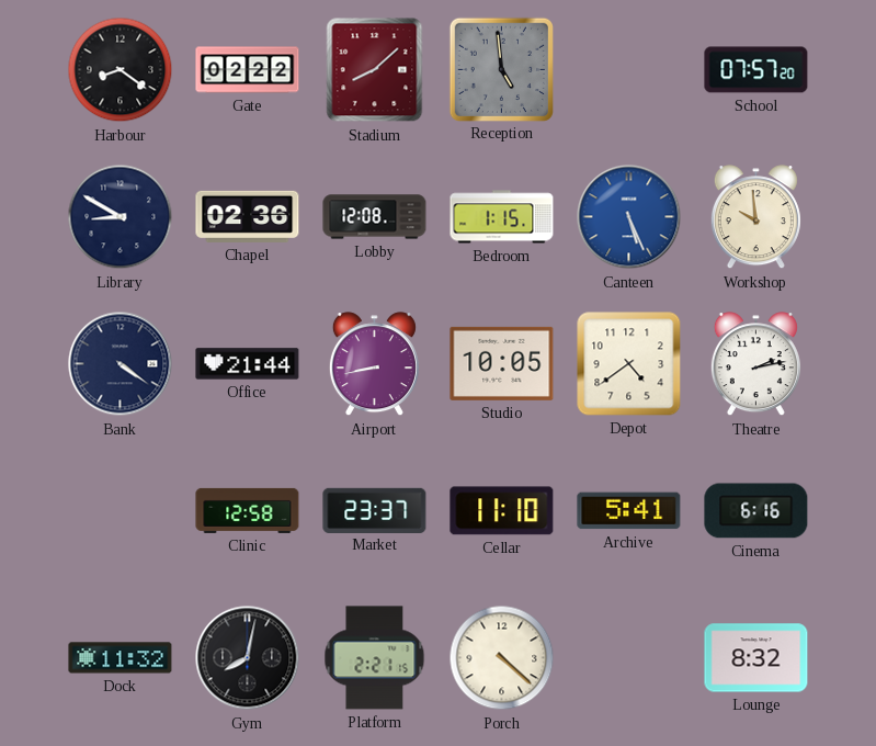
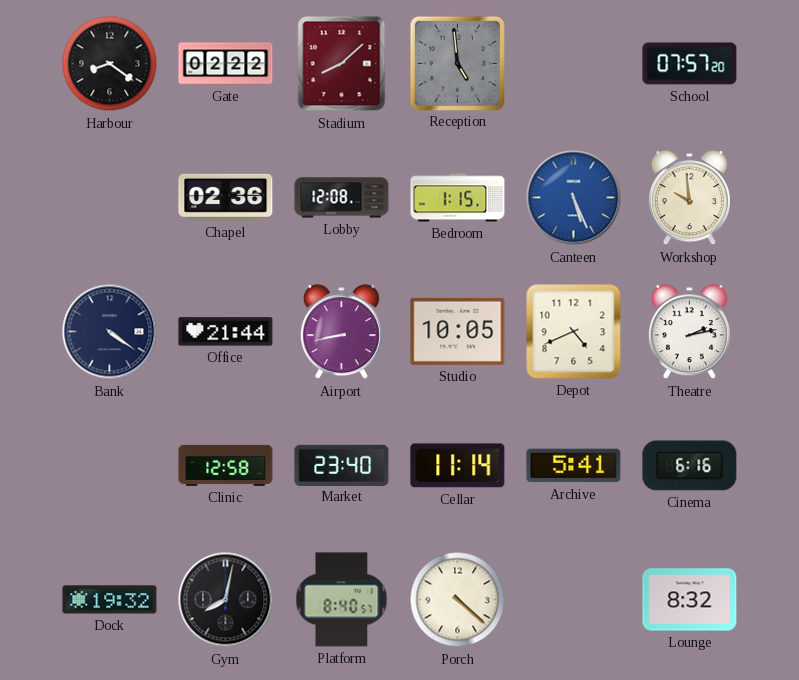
Library: 8:50 -> none (121, 217)
Depot: 4:39 -> 4:41 (574, 332)
Market: 23:37 -> 23:40 (342, 465)
Cellar: 11:10 -> 11:14 (458, 466)
Dock: 11:32 -> 19:32 (110, 600)
Platform: 2:21 -> 8:40 (342, 600)
